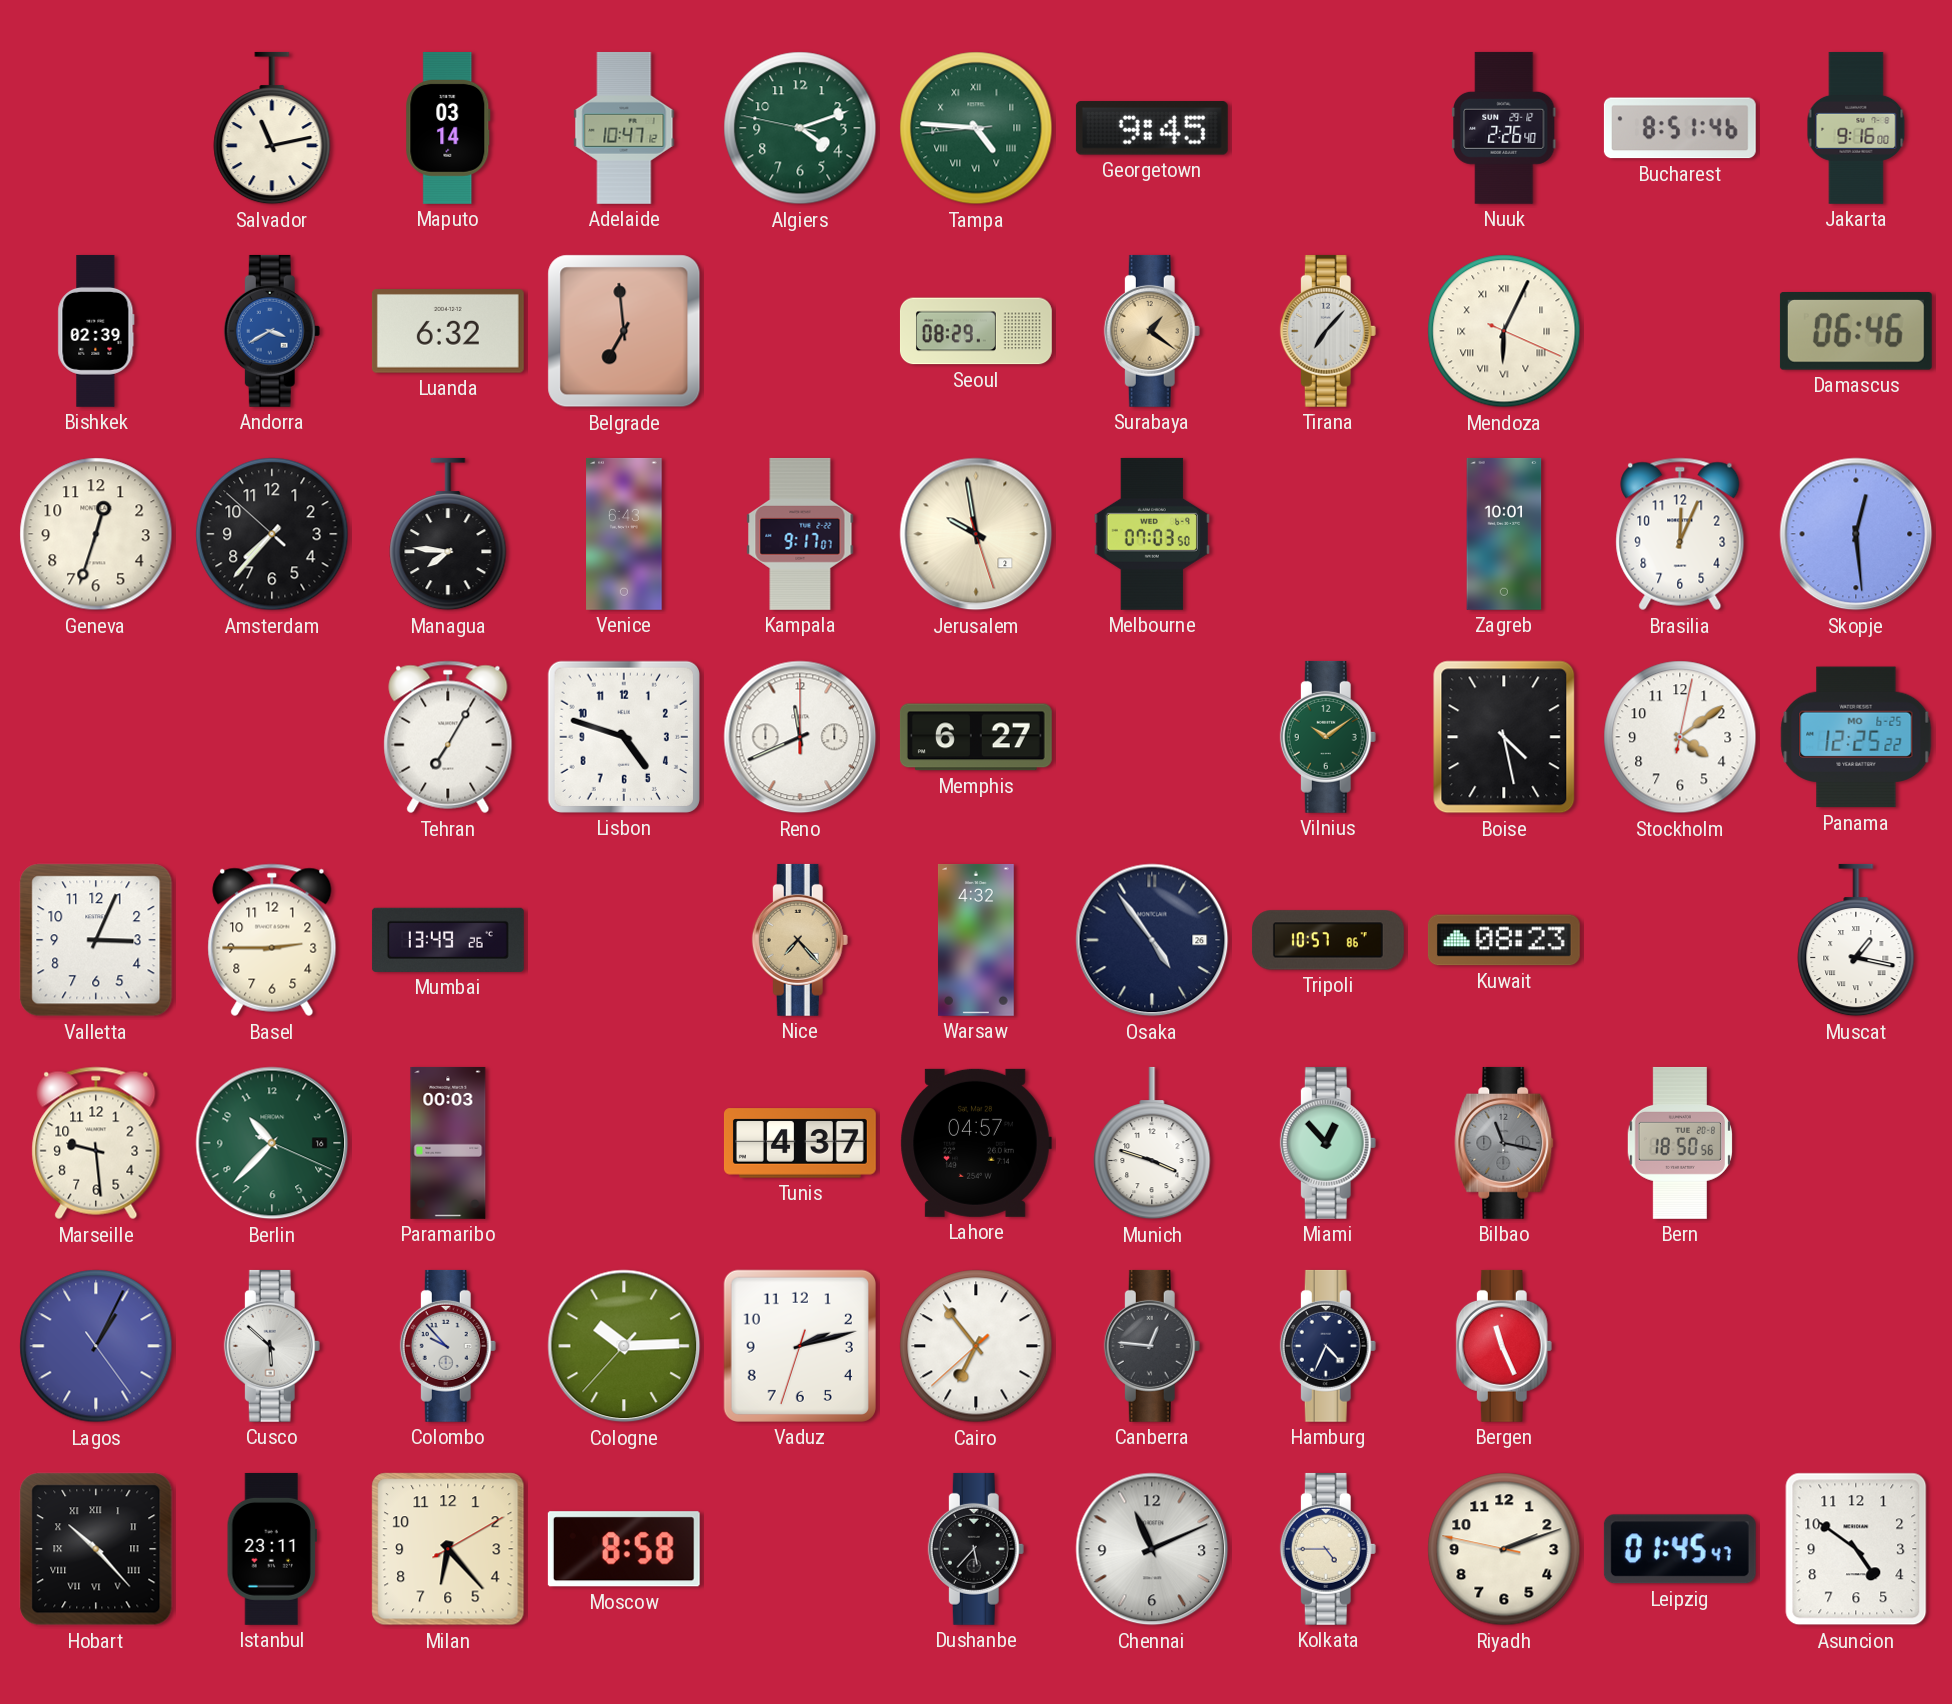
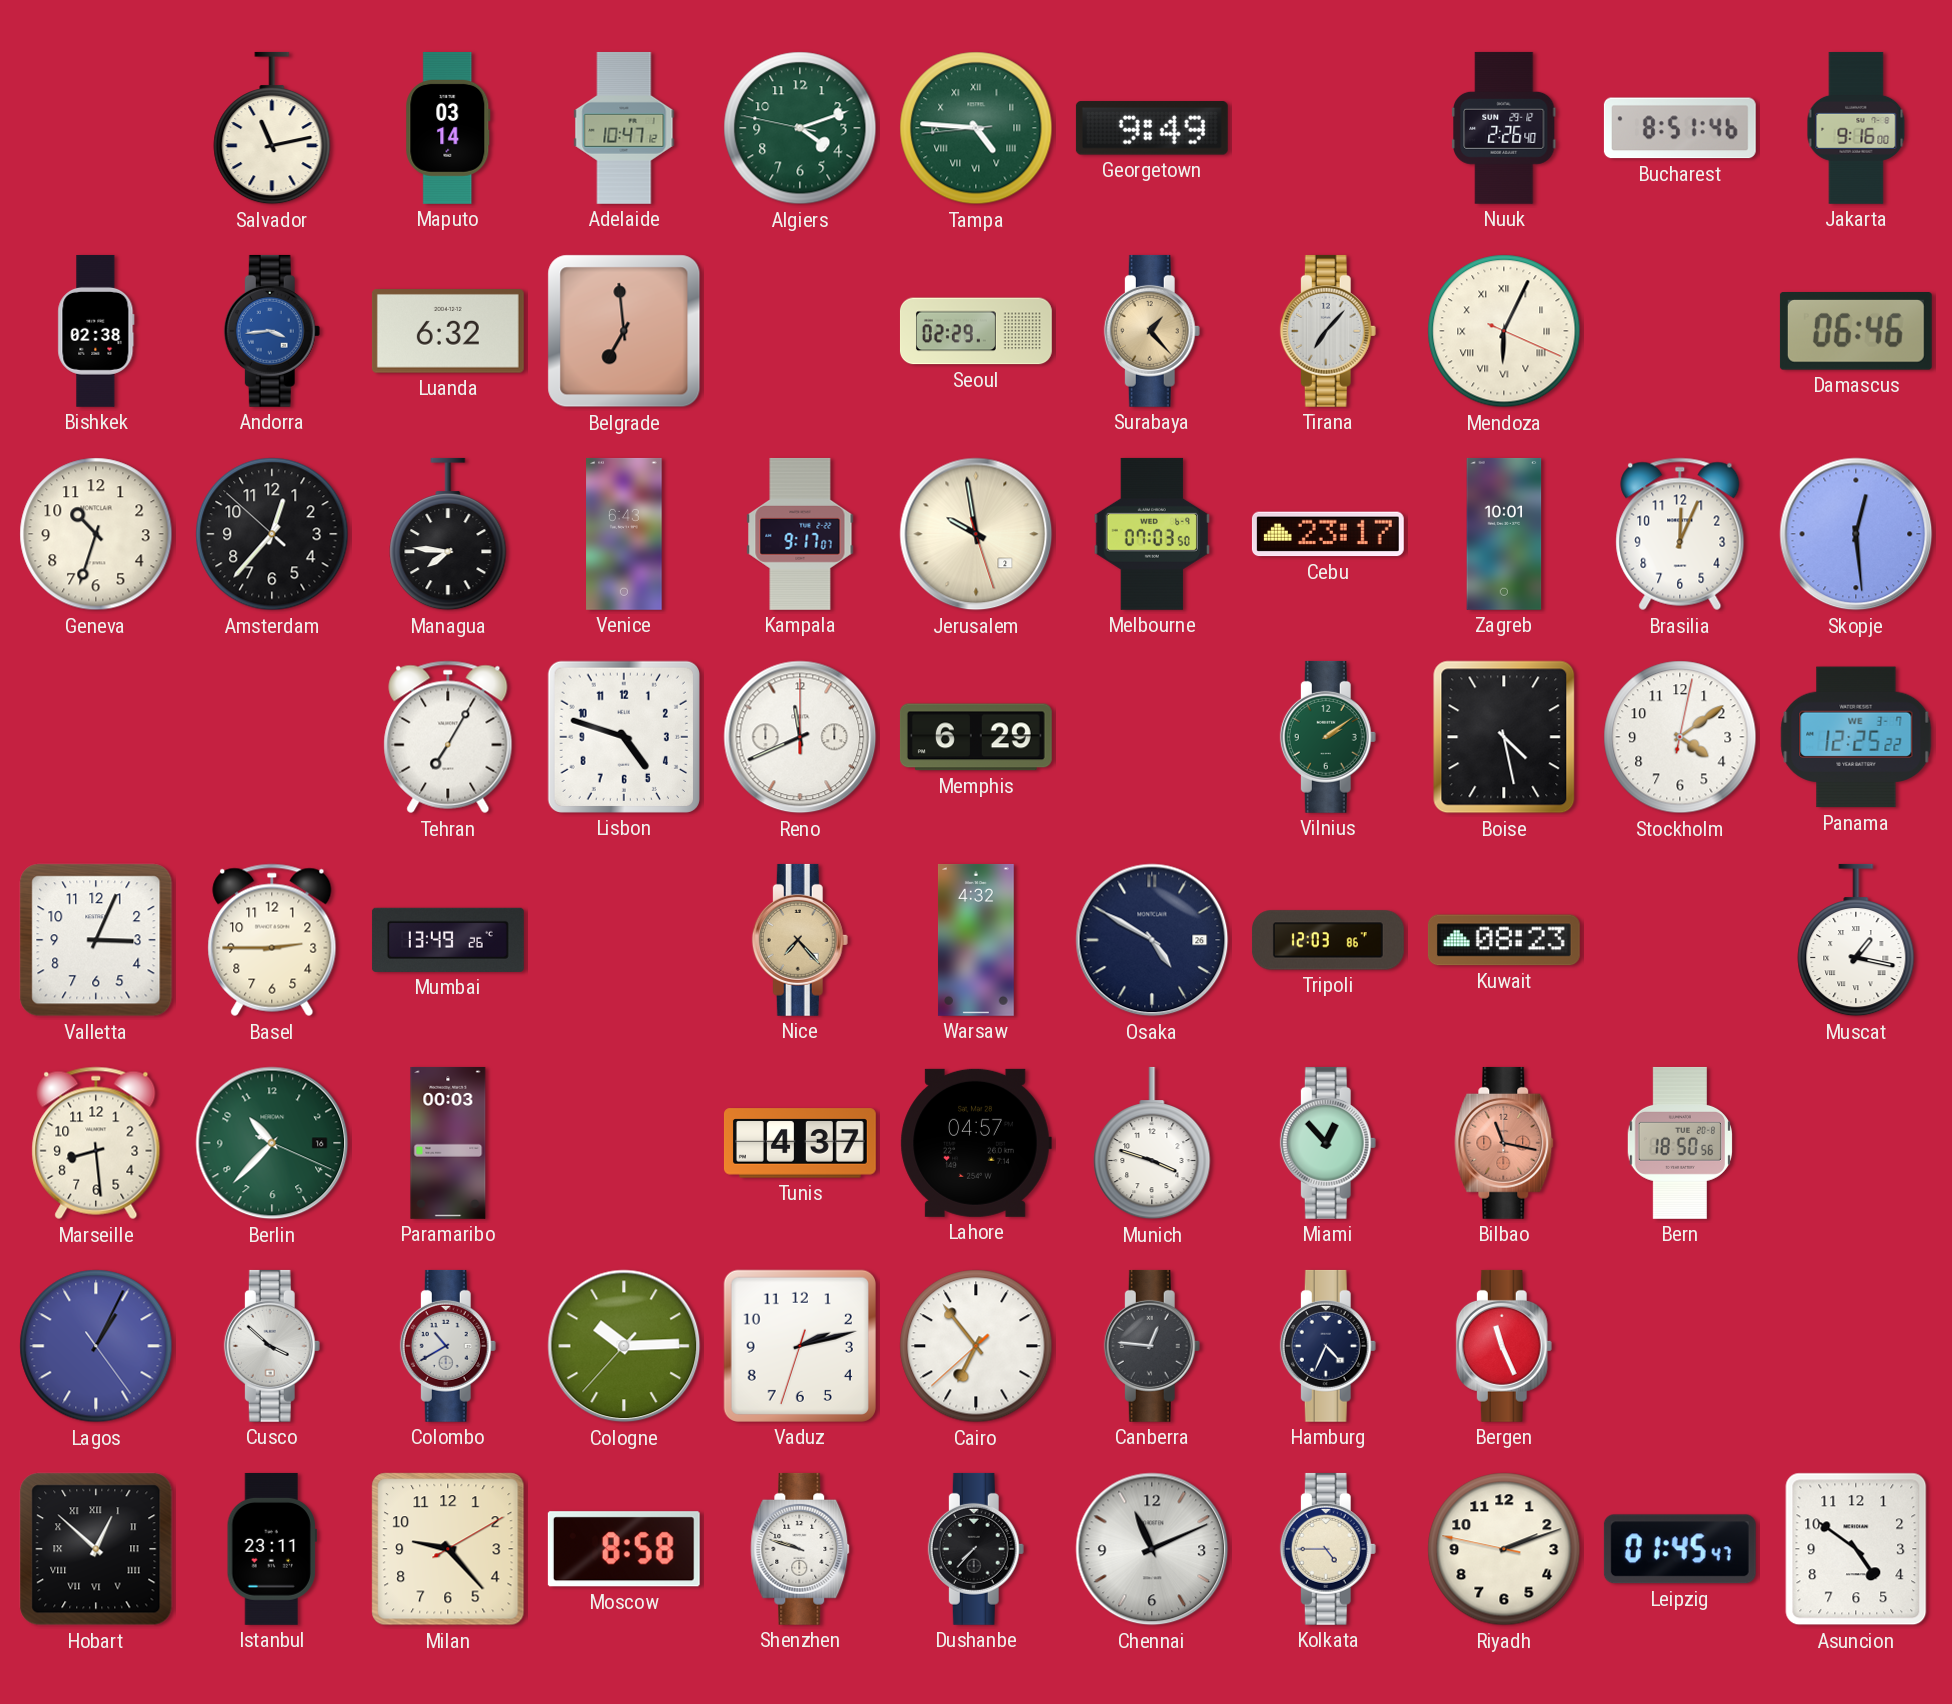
Georgetown: 9:45 -> 9:49 (1152, 128)
Bishkek: 02:39 -> 02:38 (96, 331)
Andorra: 3:40 -> 3:44 (272, 331)
Seoul: 08:29 -> 02:29 (976, 331)
Surabaya: 1:21 -> 1:23 (1152, 331)
Geneva: 12:33 -> 10:33 (96, 534)
Amsterdam: 7:36 -> 12:36 (272, 534)
Cebu: none -> 23:17 (1328, 534)
Memphis: 6:27 -> 6:29 (976, 737)
Vilnius: 10:09 -> 2:09 (1328, 737)
Panama date: MO 6-25 -> WE 3-7 (1856, 737)
Osaka: 4:54 -> 4:50 (1152, 940)
Tripoli: 10:57 -> 12:03 (1328, 940)
Marseille: 9:29 -> 8:29 (96, 1143)
Bilbao dial: grey -> salmon (1504, 1143)
Cusco: 5:52 -> 3:52 (272, 1346)
Colombo: 9:53 -> 10:40 (448, 1346)
Hobart: 10:23 -> 12:52 (96, 1549)
Milan: 6:23 -> 9:23 (448, 1549)
Shenzhen: none -> 9:48 (800, 1549)
Dushanbe: 5:37 -> 7:37 (976, 1549)
